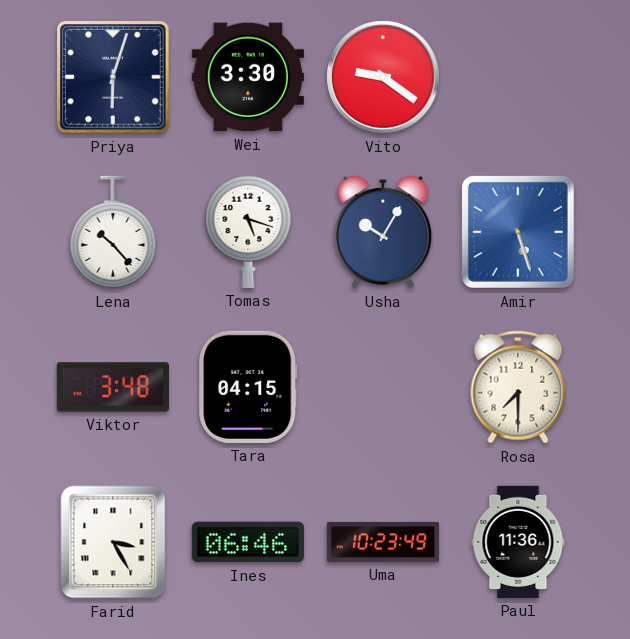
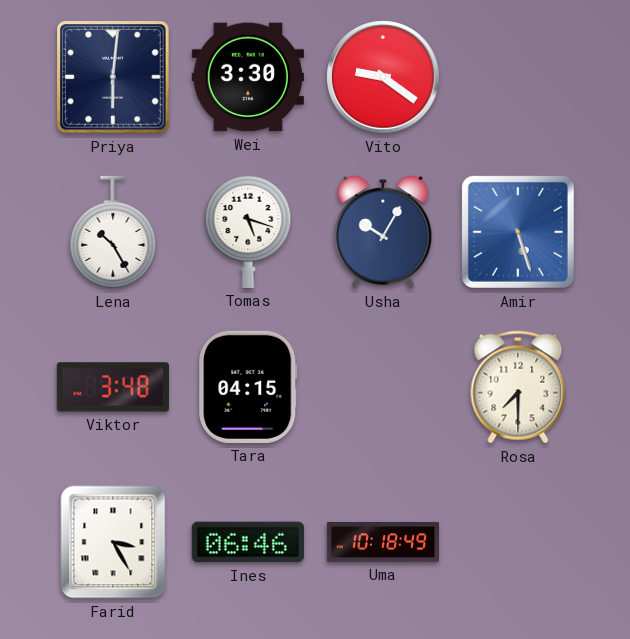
Priya: 6:03 -> 6:01 (114, 78)
Lena: 10:23 -> 10:25 (113, 232)
Uma: 10:23 -> 10:18 (382, 542)
Paul: 11:36 -> none (518, 542)
